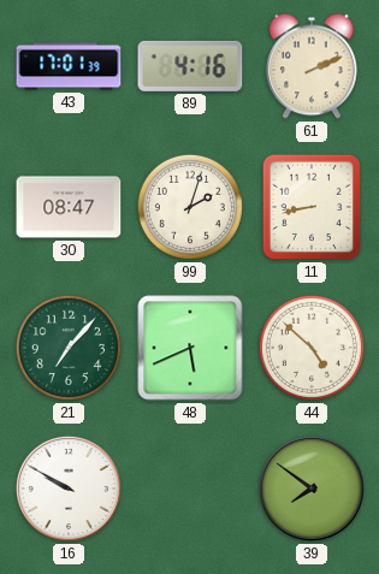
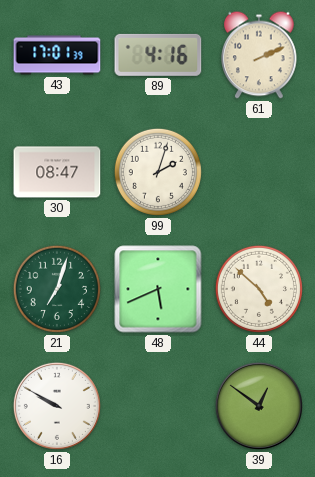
11: 8:43 -> none (312, 207)
21: 7:07 -> 7:03 (57, 289)
39: 7:51 -> 12:51 (259, 406)
